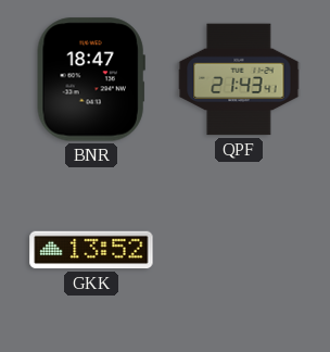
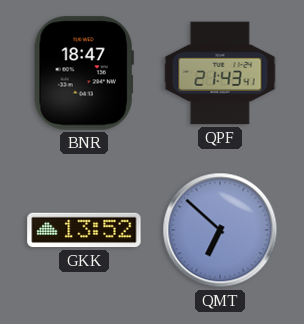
QMT: none -> 6:52 (220, 230)
